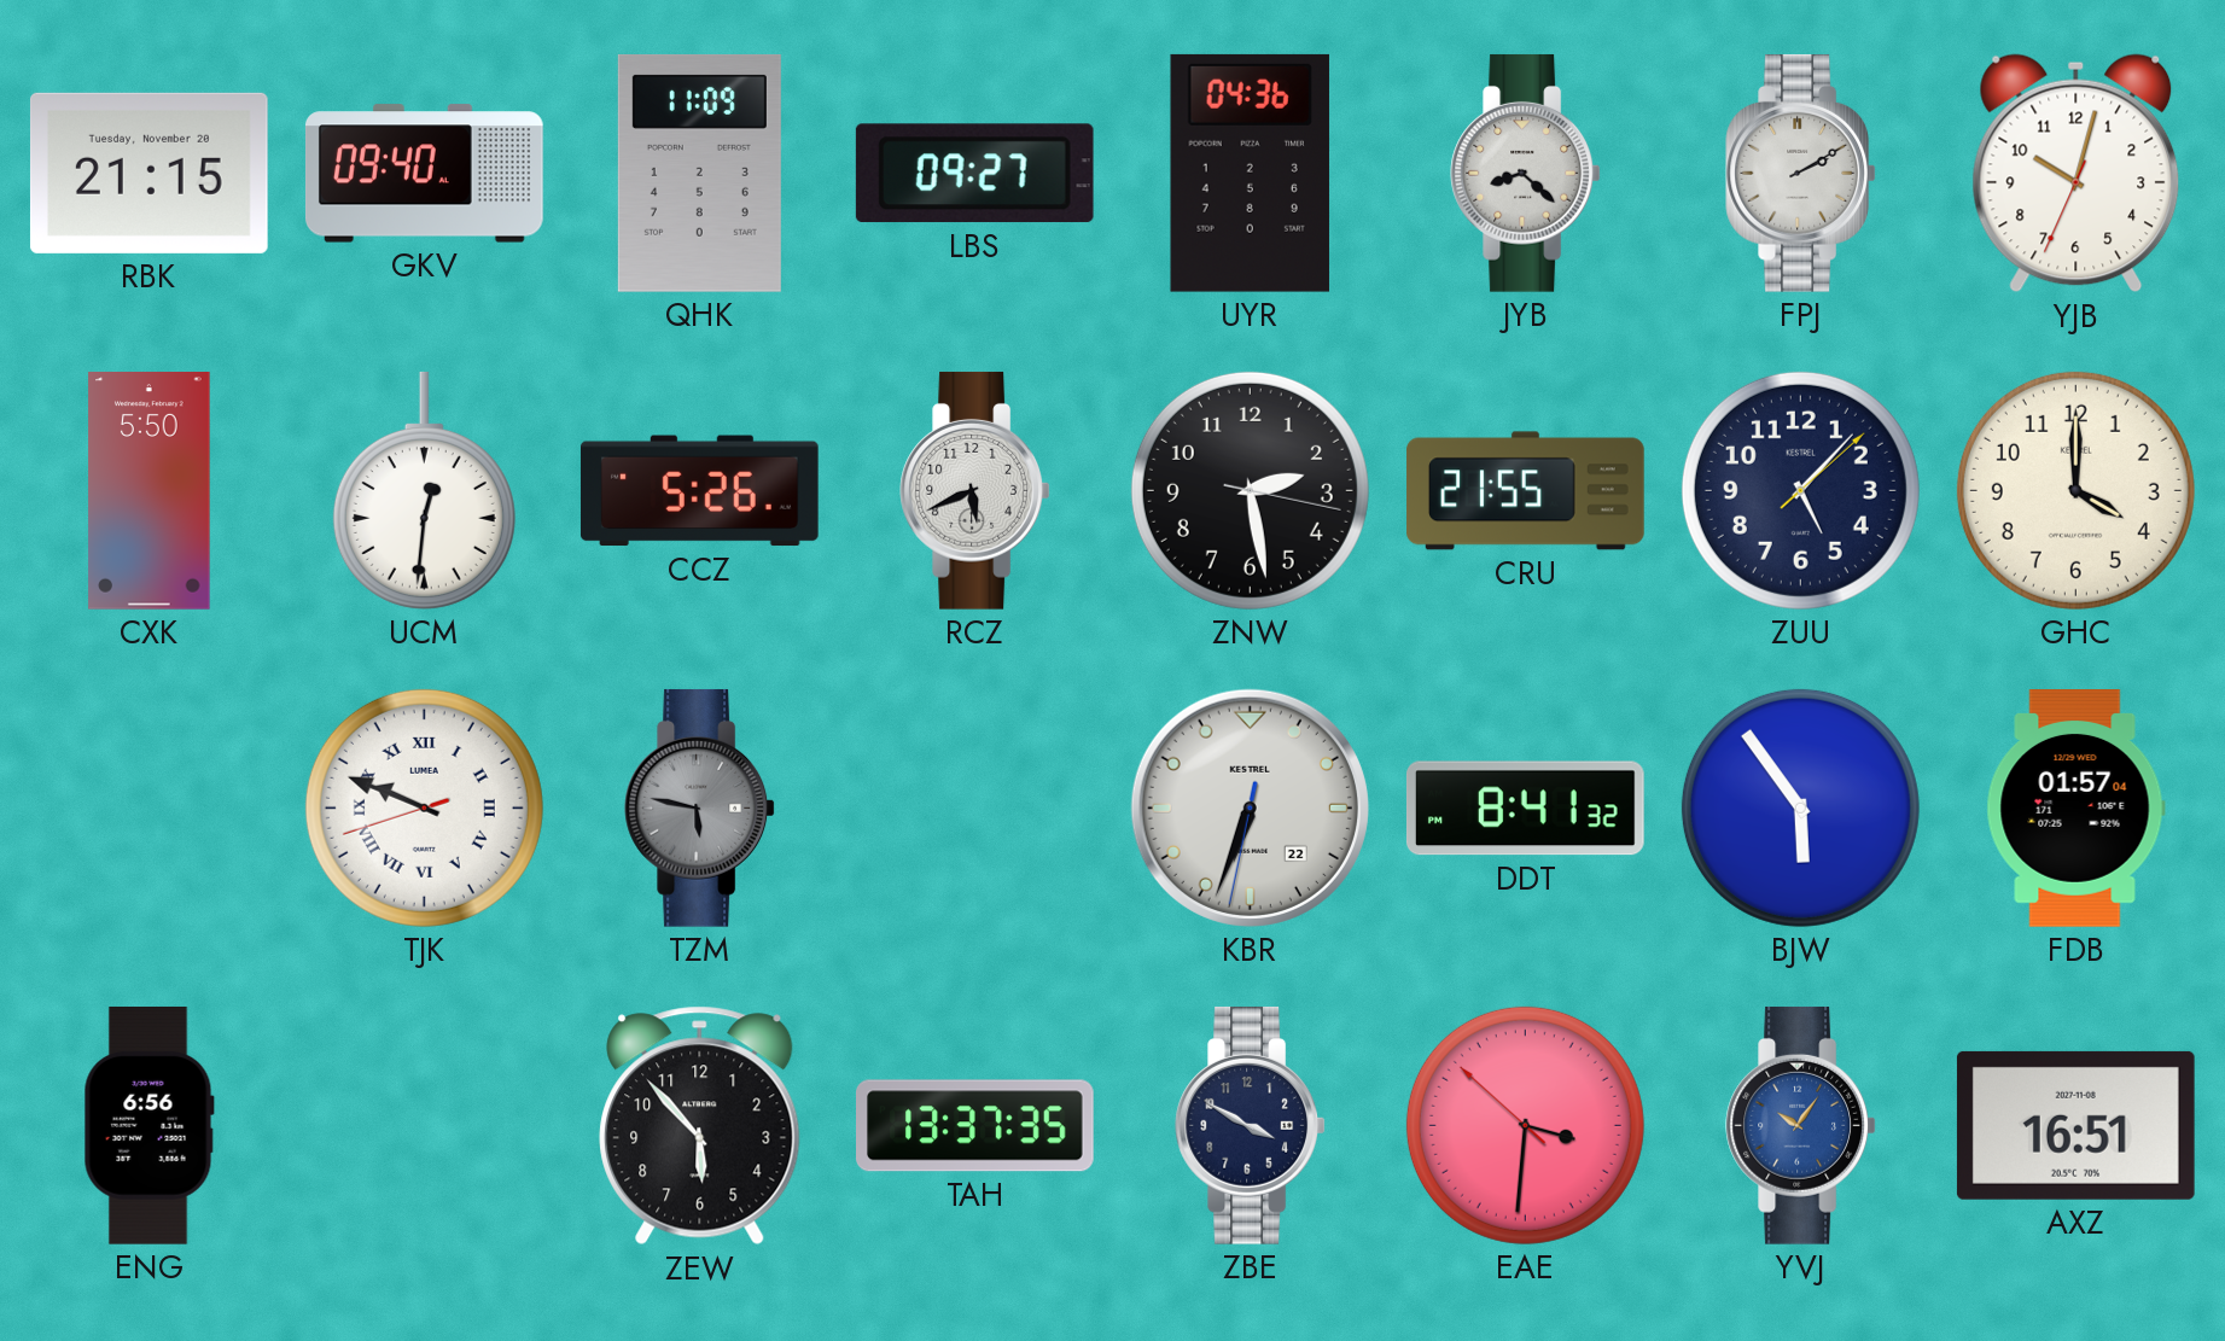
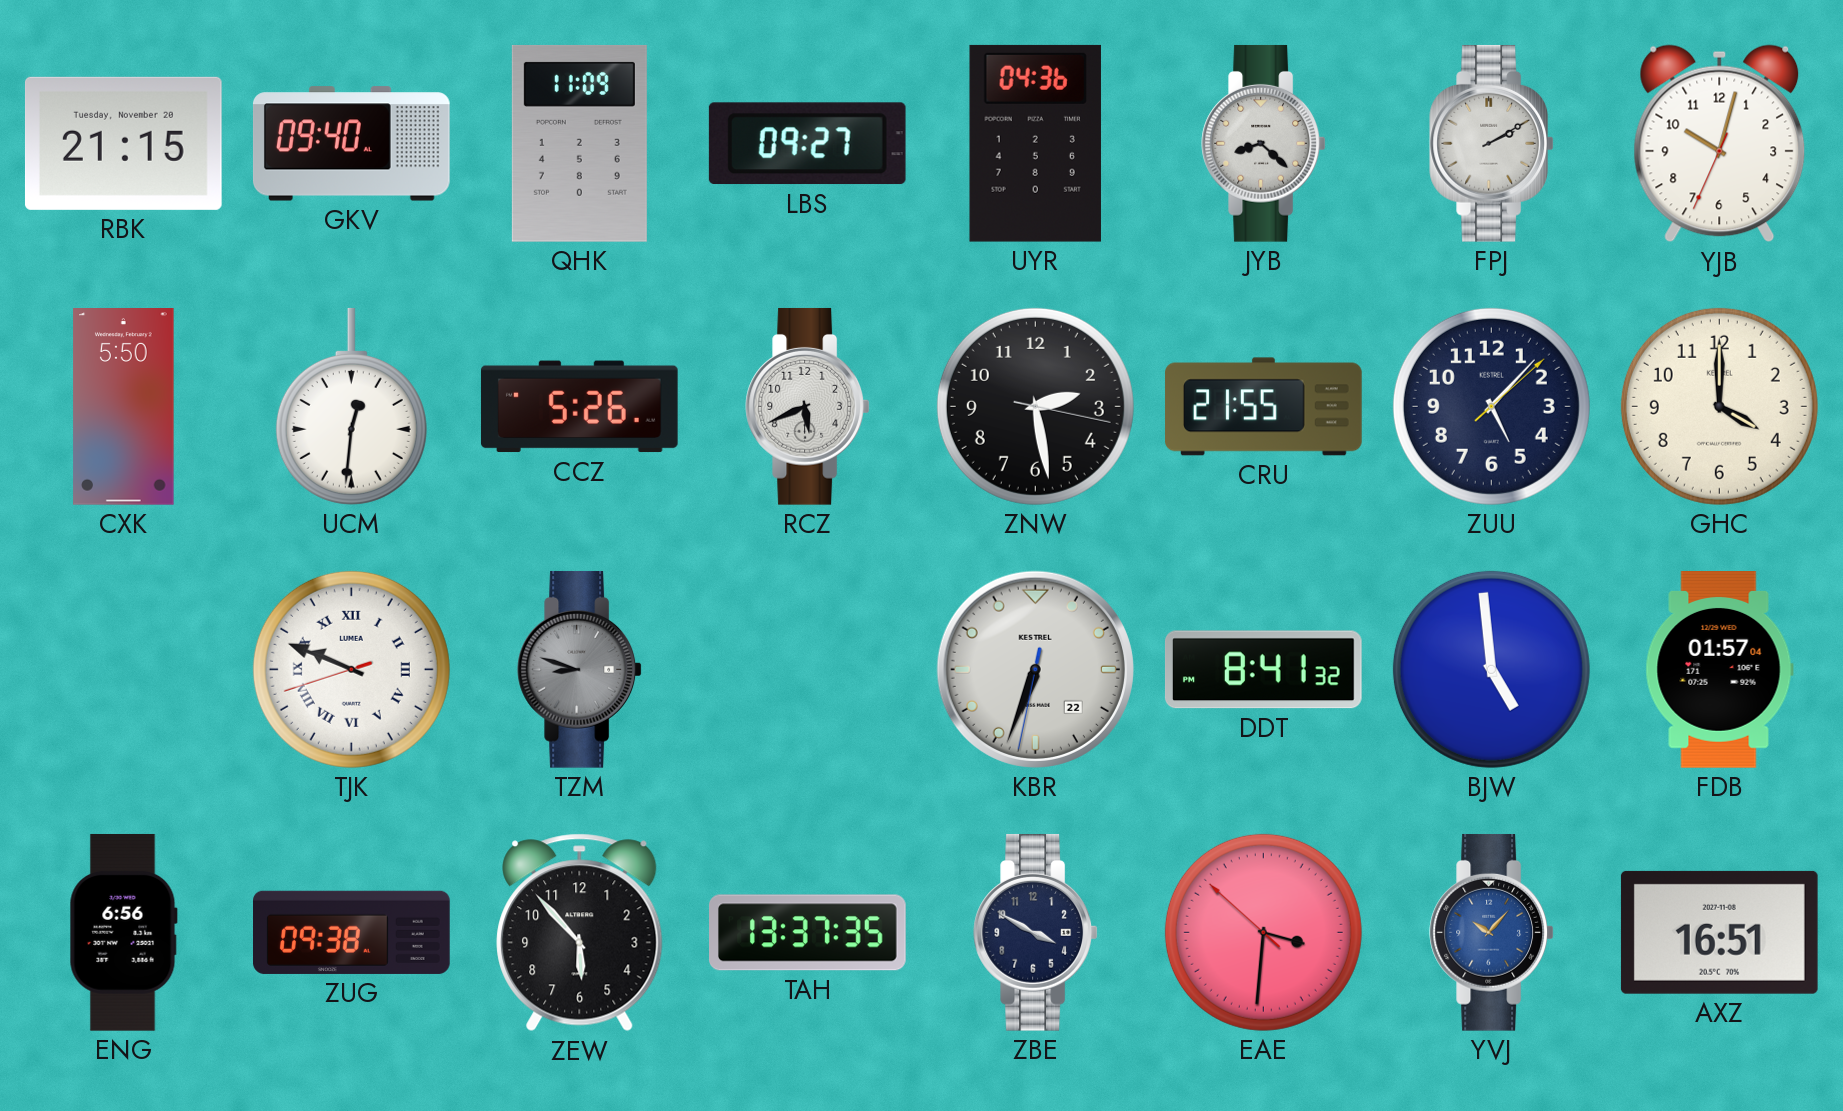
TZM: 5:47 -> 8:48 (579, 669)
BJW: 5:54 -> 4:59 (1491, 669)
ZUG: none -> 09:38 (352, 932)
YVJ: 10:06 -> 10:07 (1491, 932)
